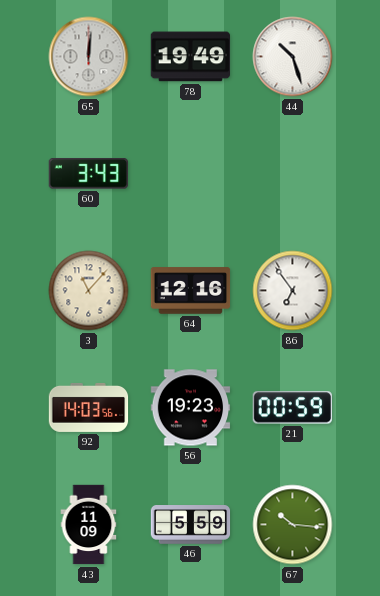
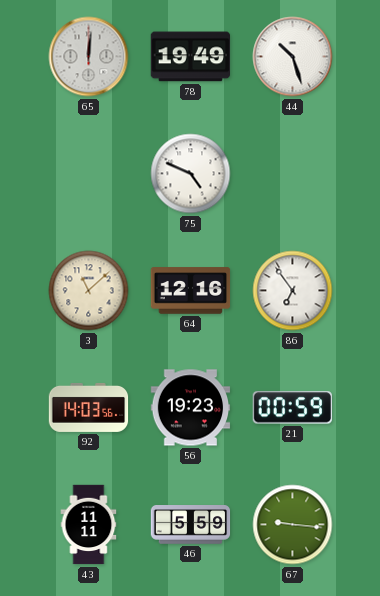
60: 3:43 -> none (88, 174)
75: none -> 4:49 (191, 174)
3: 11:07 -> 11:08 (89, 291)
43: 11:09 -> 11:11 (89, 525)
67: 10:16 -> 9:16 (293, 525)
